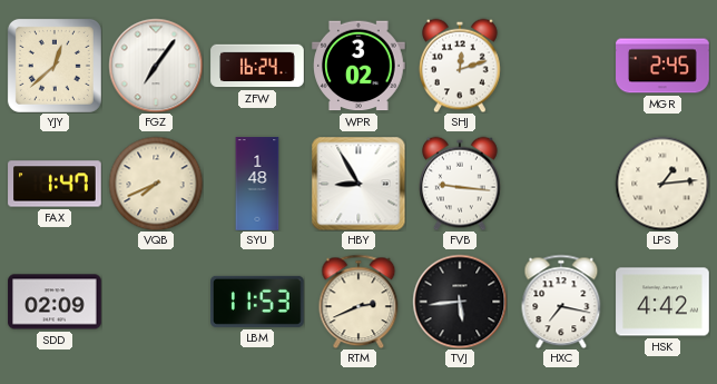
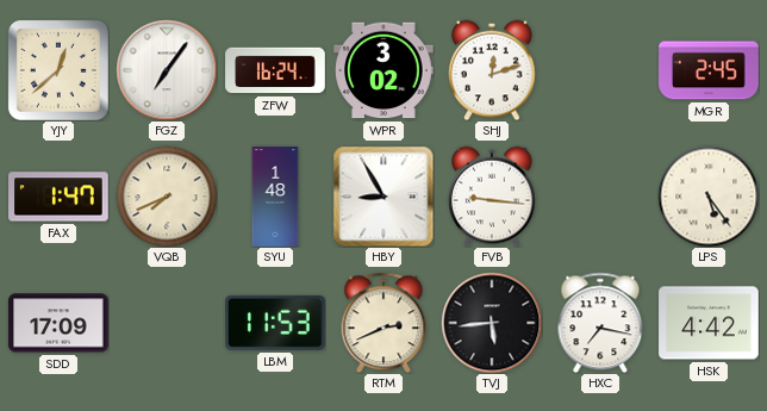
LPS: 1:14 -> 5:24 (709, 197)
SDD: 02:09 -> 17:09 (58, 323)
